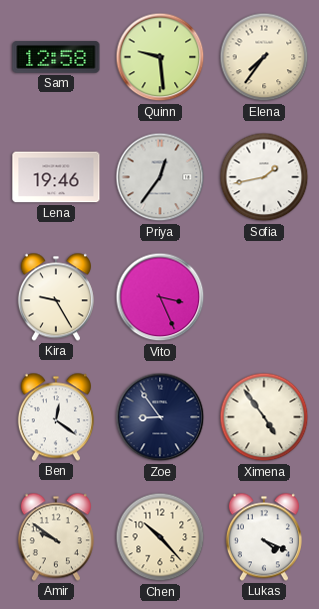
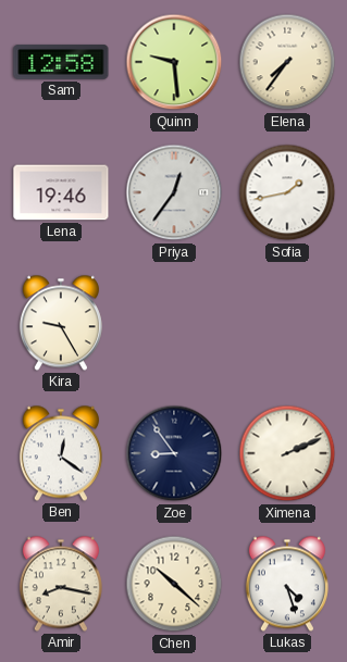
Vito: 3:26 -> none (160, 297)
Ximena: 4:54 -> 2:11 (287, 453)
Amir: 9:51 -> 8:17 (61, 584)
Chen: 10:23 -> 10:22 (174, 584)
Lukas: 4:19 -> 4:27 (287, 584)
